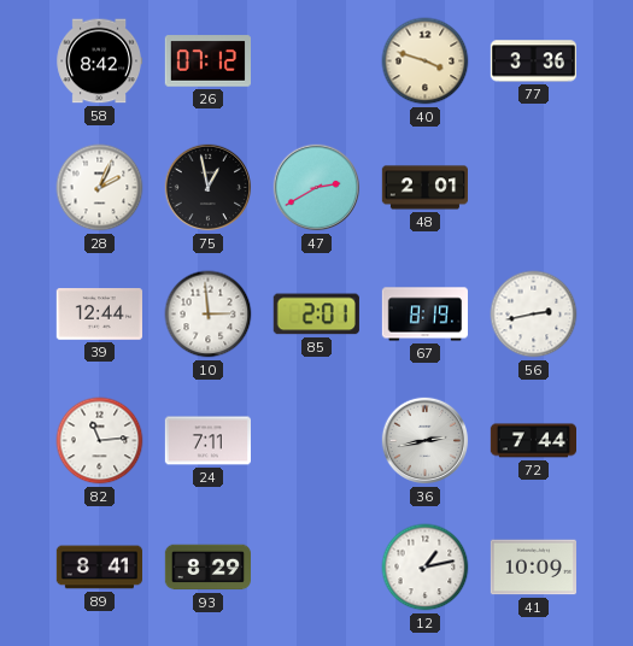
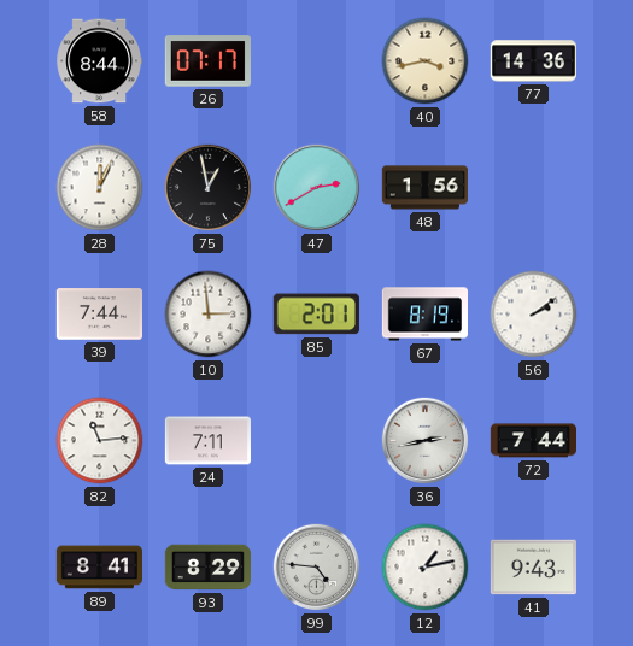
58: 8:42 -> 8:44 (99, 61)
26: 07:12 -> 07:17 (207, 61)
40: 3:48 -> 3:43 (426, 61)
77: 3:36 -> 14:36 (533, 61)
28: 2:04 -> 12:04 (100, 188)
48: 2:01 -> 1:56 (426, 188)
39: 12:44 -> 7:44 (99, 315)
56: 2:43 -> 2:09 (534, 315)
99: none -> 4:46 (317, 568)
41: 10:09 -> 9:43 (533, 568)
